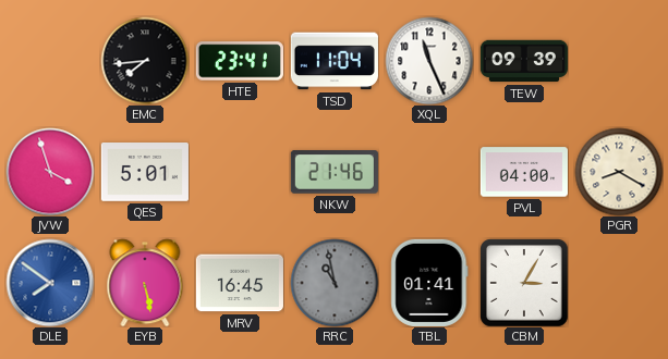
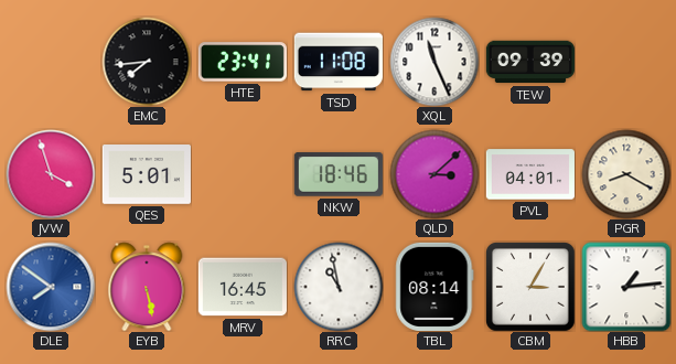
TSD: 11:04 -> 11:08 (339, 62)
NKW: 21:46 -> 18:46 (339, 174)
QLD: none -> 3:08 (434, 174)
PVL: 04:00 -> 04:01 (530, 174)
RRC dial: grey -> white (339, 287)
TBL: 01:41 -> 08:14 (434, 287)
HBB: none -> 1:14 (626, 287)
